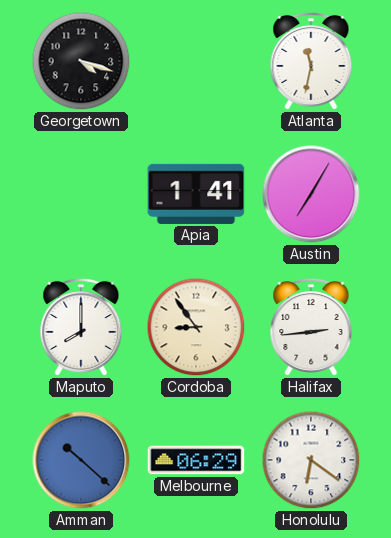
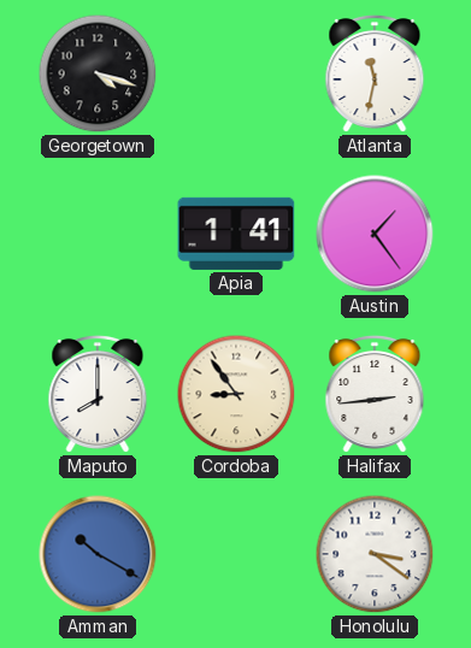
Austin: 7:05 -> 1:24 (375, 234)
Amman: 10:22 -> 10:20 (98, 554)
Melbourne: 06:29 -> none (196, 460)
Honolulu: 6:21 -> 3:21 (375, 554)
